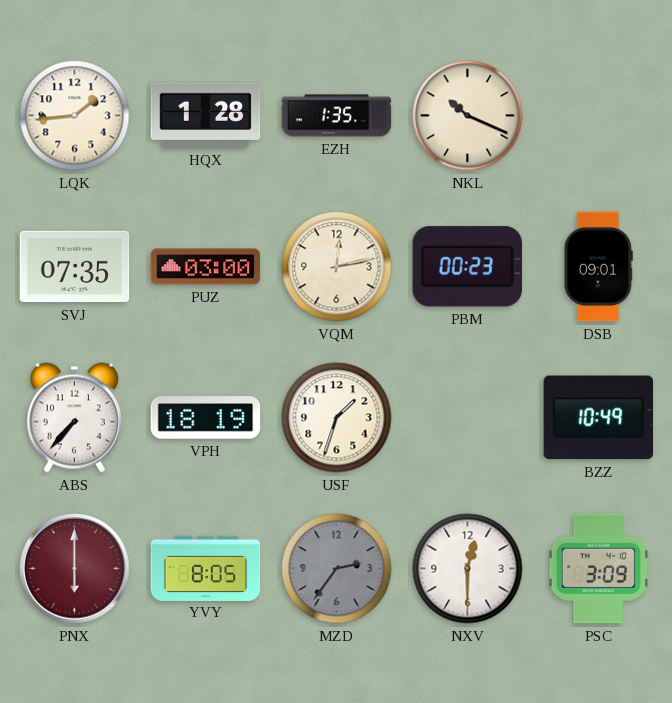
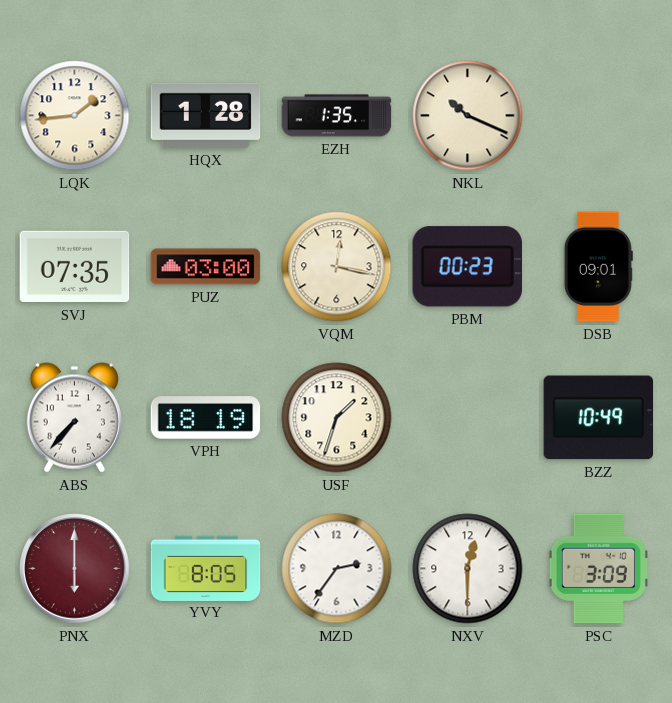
VQM: 12:13 -> 12:17 (337, 267)
MZD dial: grey -> white (337, 569)
